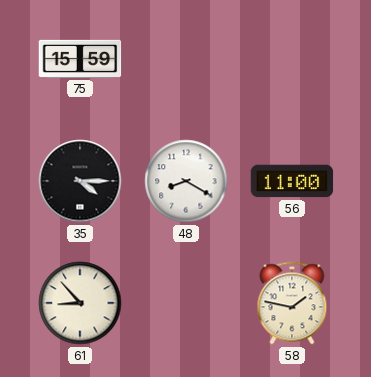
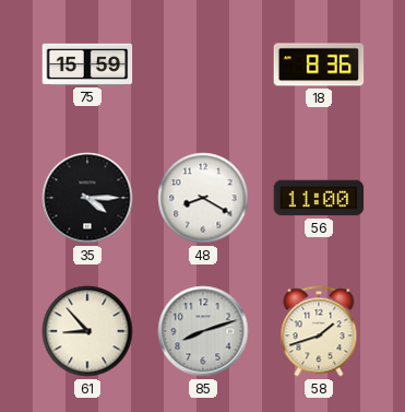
18: none -> 8:36 (319, 64)
85: none -> 8:12 (203, 331)
58: 1:47 -> 1:42 (319, 331)
